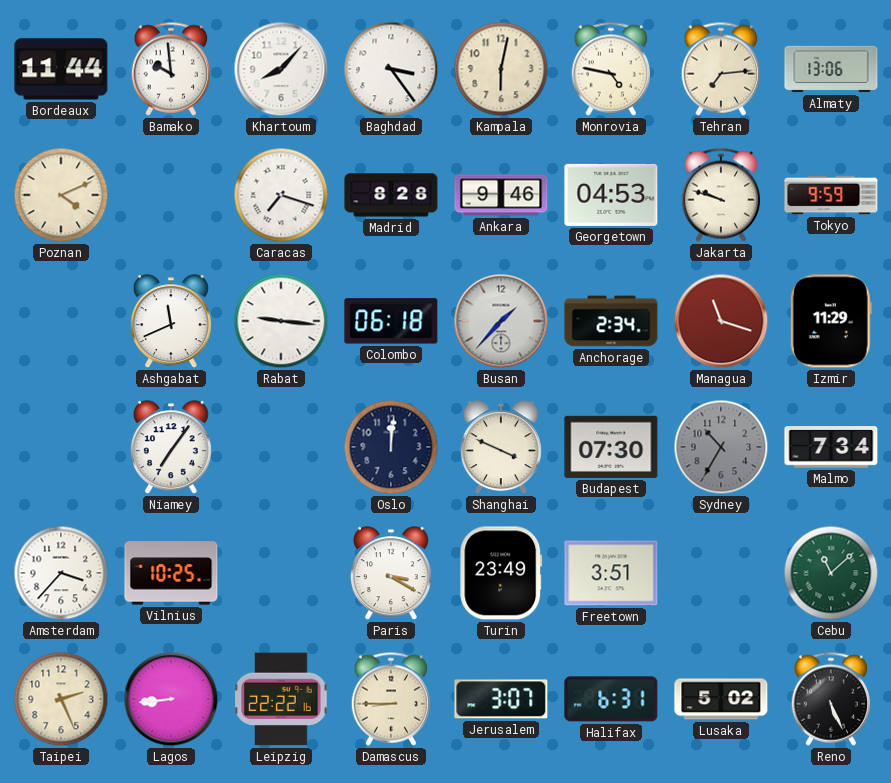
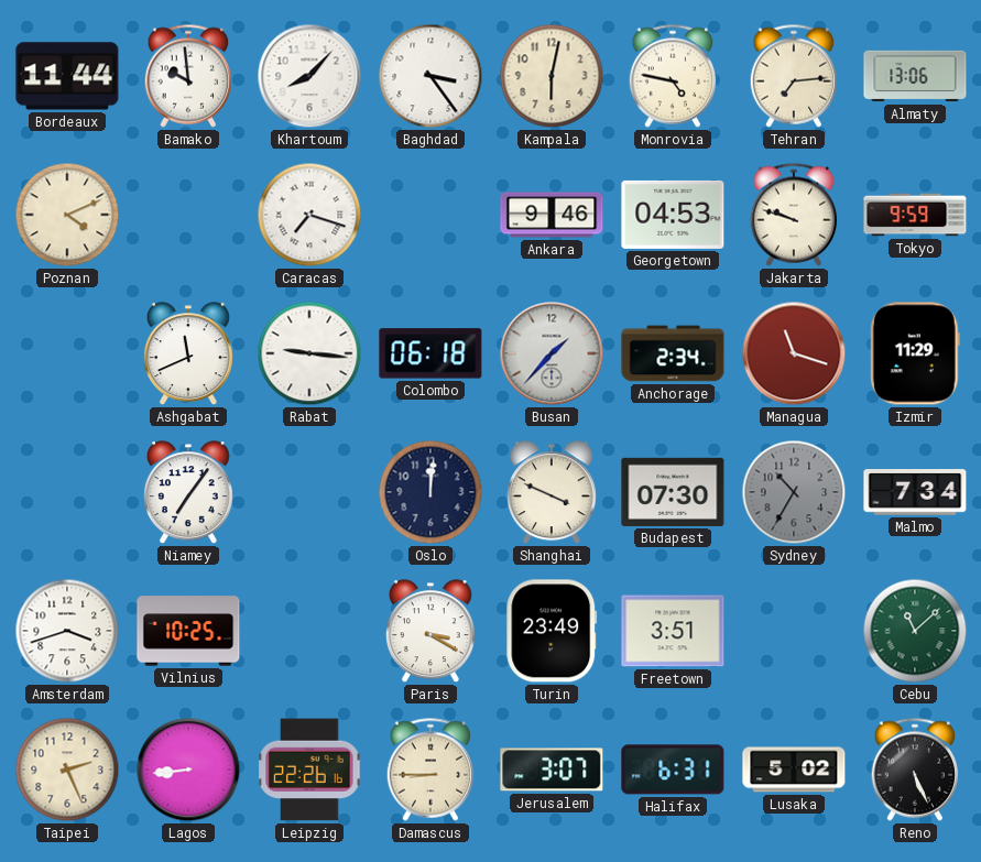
Madrid: 8:28 -> none (391, 195)
Amsterdam: 3:37 -> 3:42 (67, 631)
Leipzig: 22:22 -> 22:26 (309, 770)
